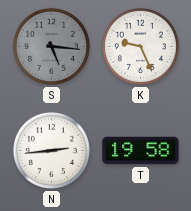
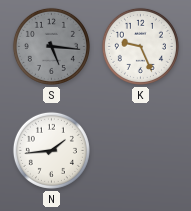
N: 2:44 -> 1:44 (51, 150)
T: 19:58 -> none (141, 151)
